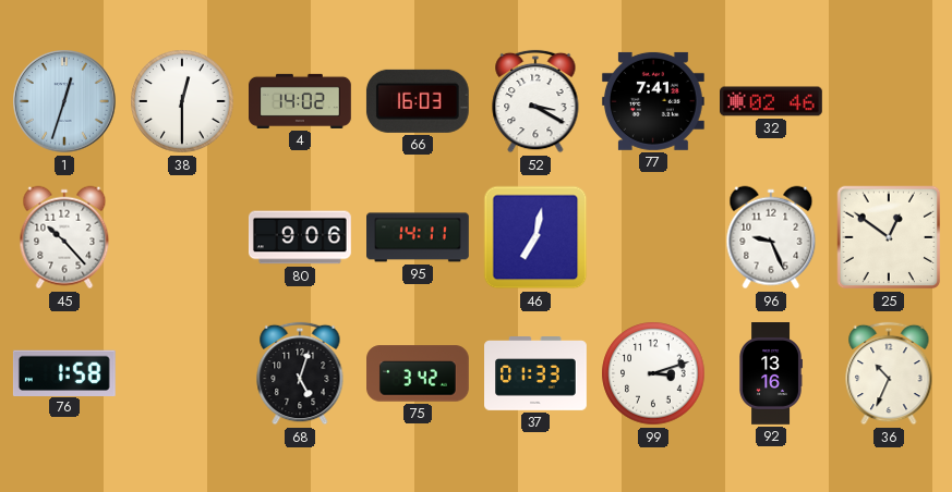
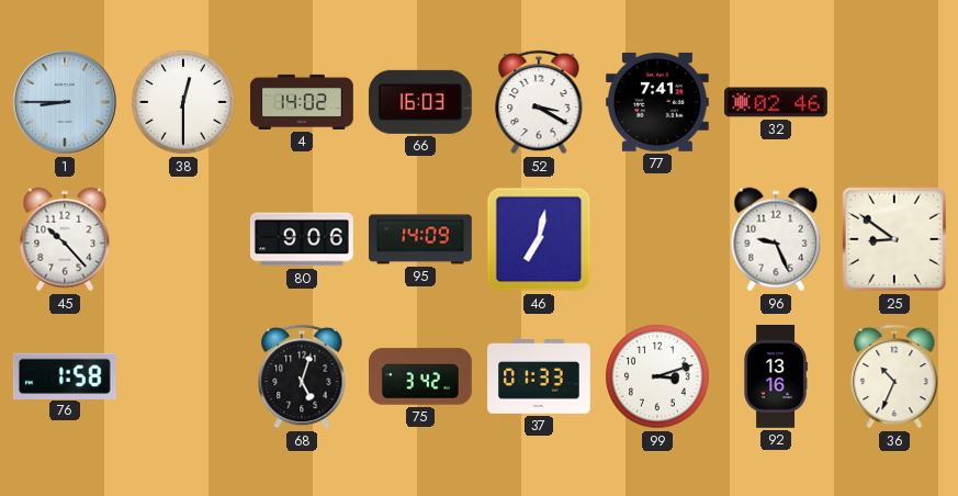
1: 12:33 -> 8:45 (66, 103)
95: 14:11 -> 14:09 (421, 239)
25: 12:51 -> 8:51 (894, 239)
